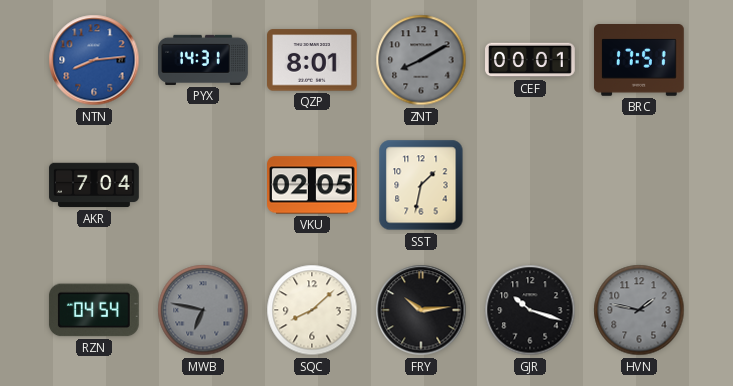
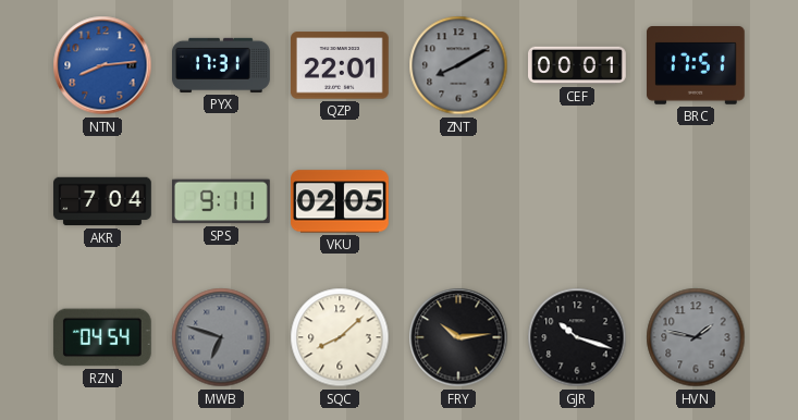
PYX: 14:31 -> 17:31 (221, 65)
QZP: 8:01 -> 22:01 (341, 65)
SPS: none -> 9:11 (222, 201)
SST: 1:32 -> none (421, 185)
MWB: 6:47 -> 6:48 (221, 337)
